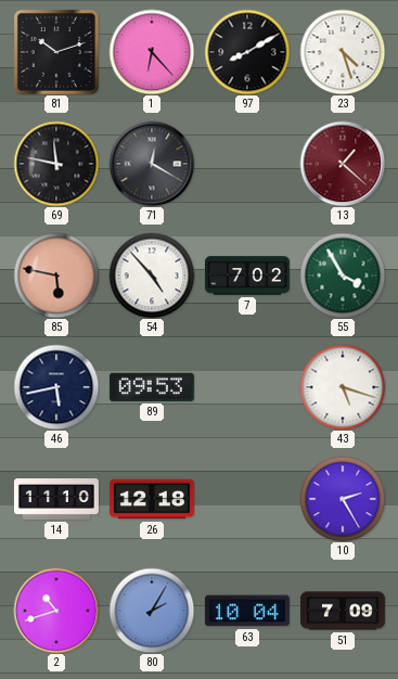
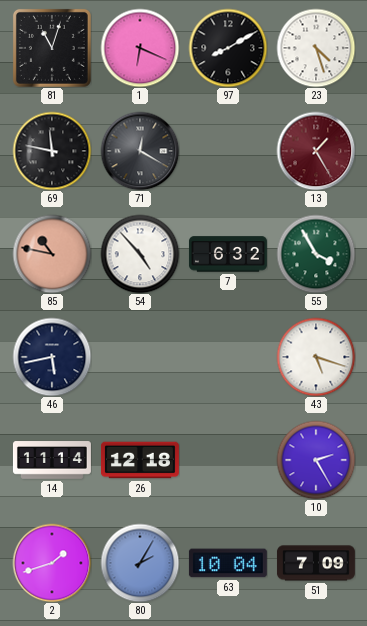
81: 10:12 -> 11:03 (52, 48)
1: 6:23 -> 6:19 (140, 48)
13: 1:22 -> 1:25 (316, 151)
85: 5:47 -> 10:47 (52, 254)
7: 7:02 -> 6:32 (228, 254)
89: 09:53 -> none (152, 387)
14: 11:10 -> 11:14 (52, 460)
2: 10:42 -> 1:42 (52, 563)
